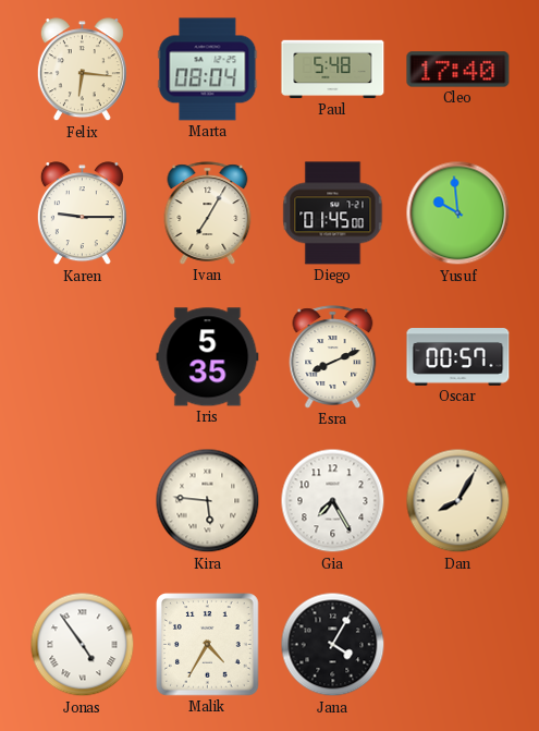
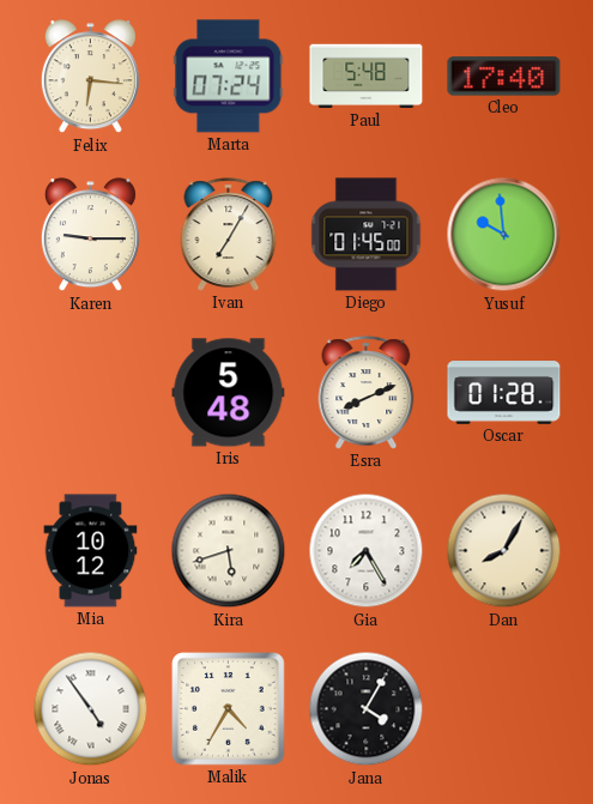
Marta: 08:04 -> 07:24 (229, 77)
Iris: 5:35 -> 5:48 (229, 393)
Oscar: 00:57 -> 01:28 (504, 393)
Mia: none -> 10:12 (91, 551)
Kira: 5:46 -> 5:42 (229, 551)
